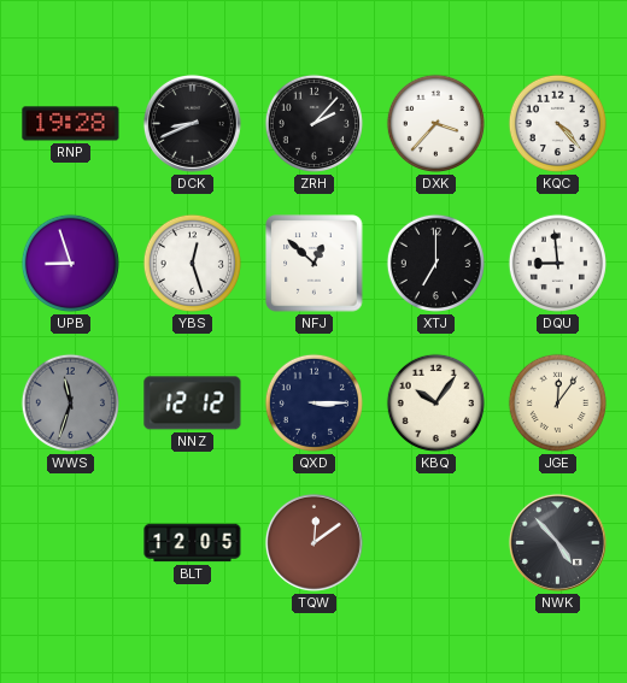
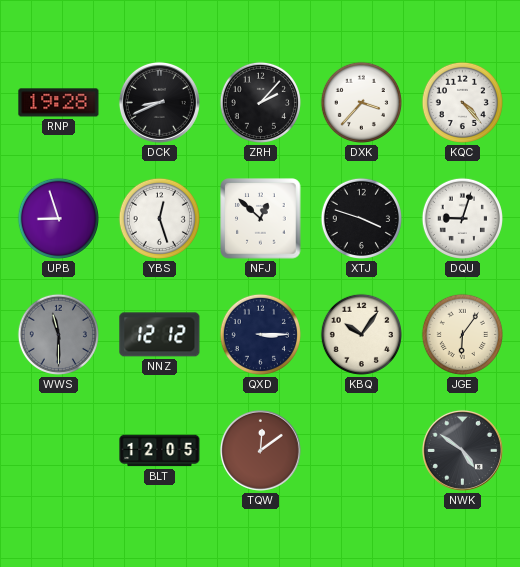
XTJ: 7:00 -> 3:48 (361, 218)
DQU: 8:59 -> 9:03 (462, 218)
WWS: 11:33 -> 11:30 (58, 334)
JGE: 12:06 -> 6:06 (462, 334)
NWK: 4:53 -> 4:51 (462, 450)
